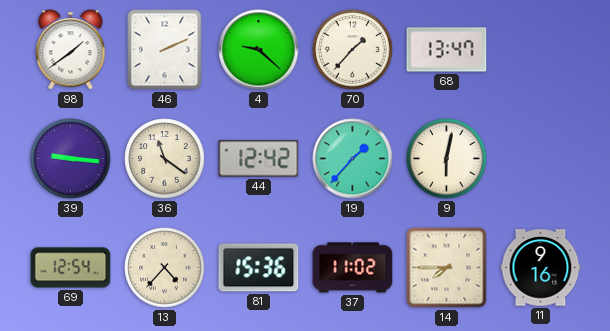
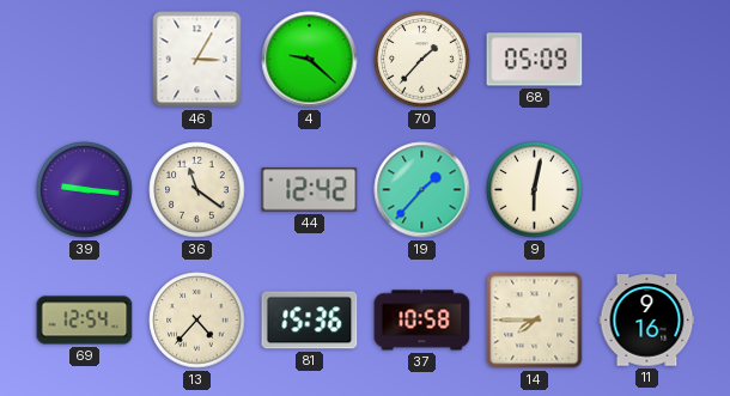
98: 1:39 -> none (71, 50)
46: 2:11 -> 3:05 (197, 60)
68: 13:47 -> 05:09 (535, 60)
37: 11:02 -> 10:58 (422, 321)
